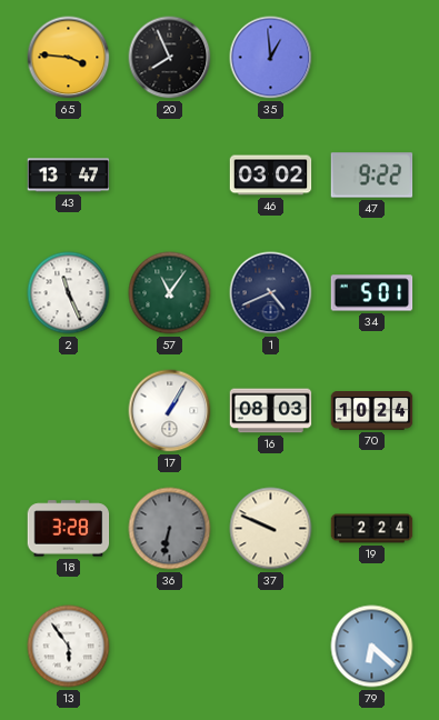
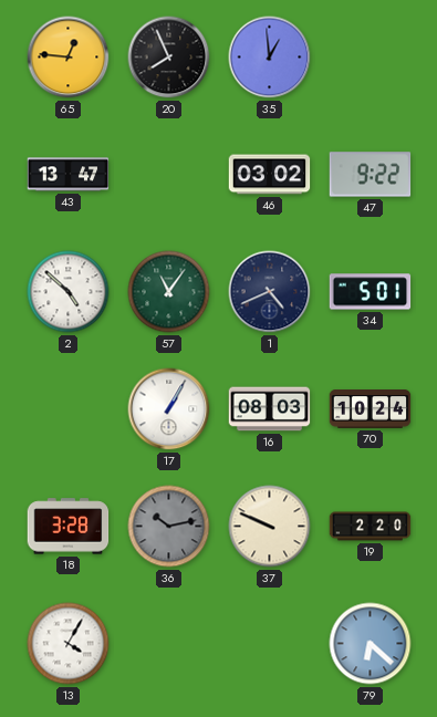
65: 3:46 -> 12:46 (69, 58)
2: 11:26 -> 4:52 (69, 292)
36: 6:32 -> 10:13 (169, 527)
19: 2:24 -> 2:20 (371, 527)
13: 5:54 -> 4:05 (69, 644)
